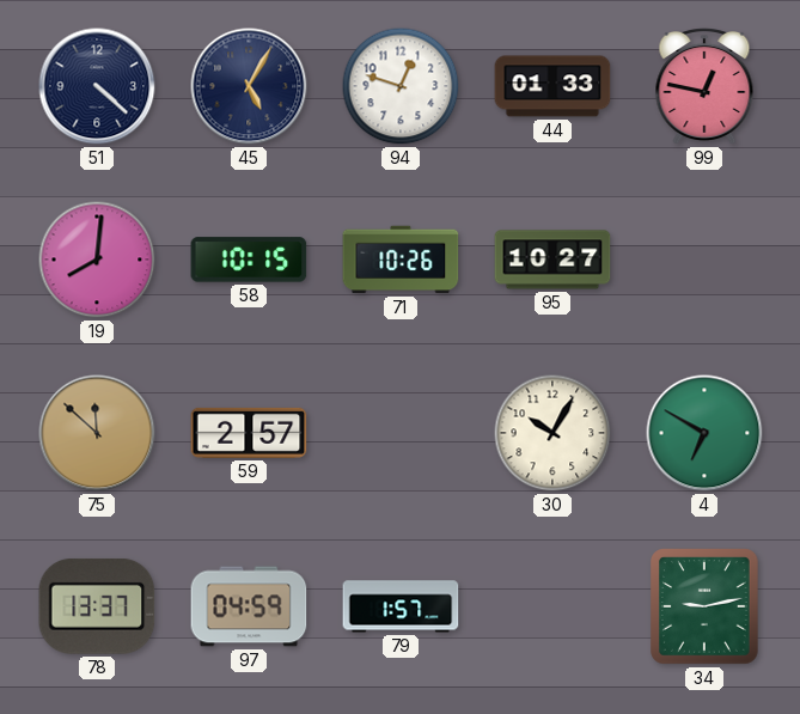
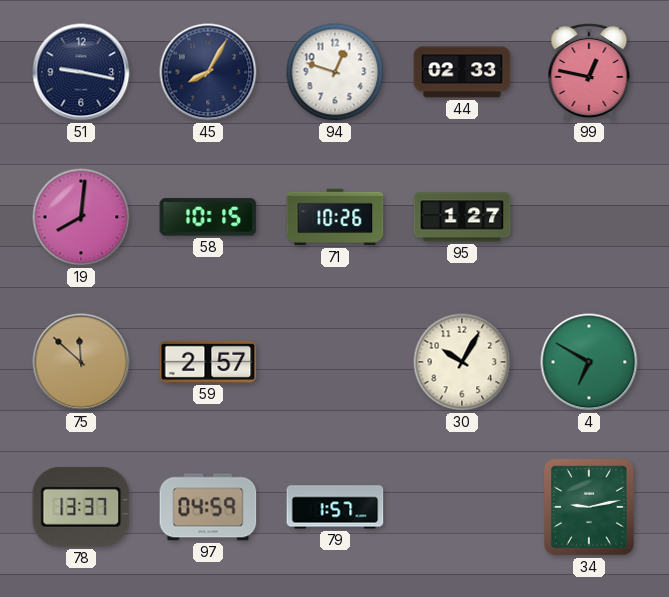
51: 4:22 -> 9:17 (81, 72)
45: 5:05 -> 8:05 (208, 72)
44: 01:33 -> 02:33 (462, 72)
95: 10:27 -> 1:27 (462, 217)
